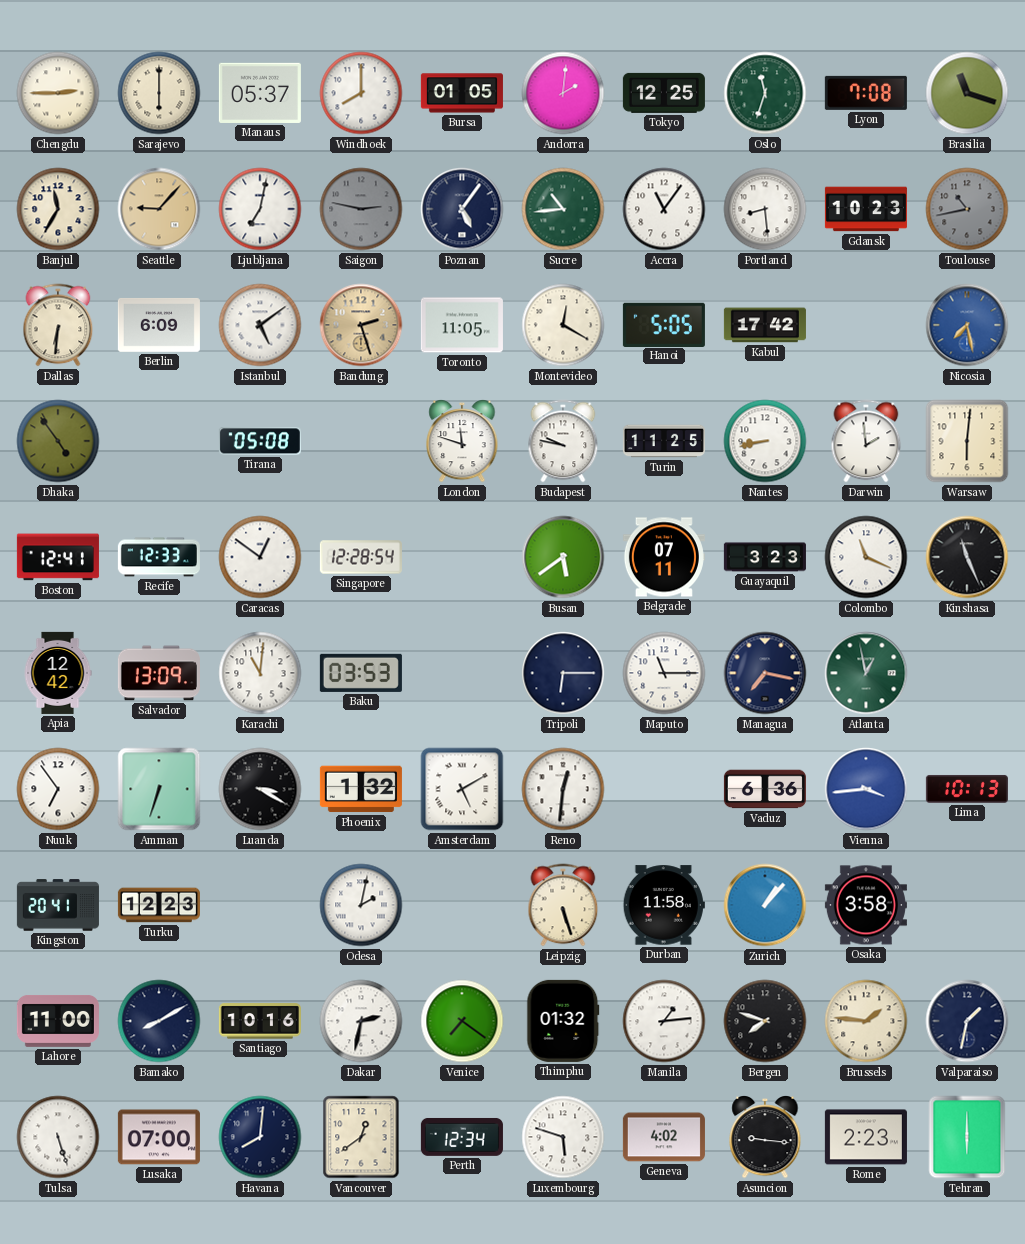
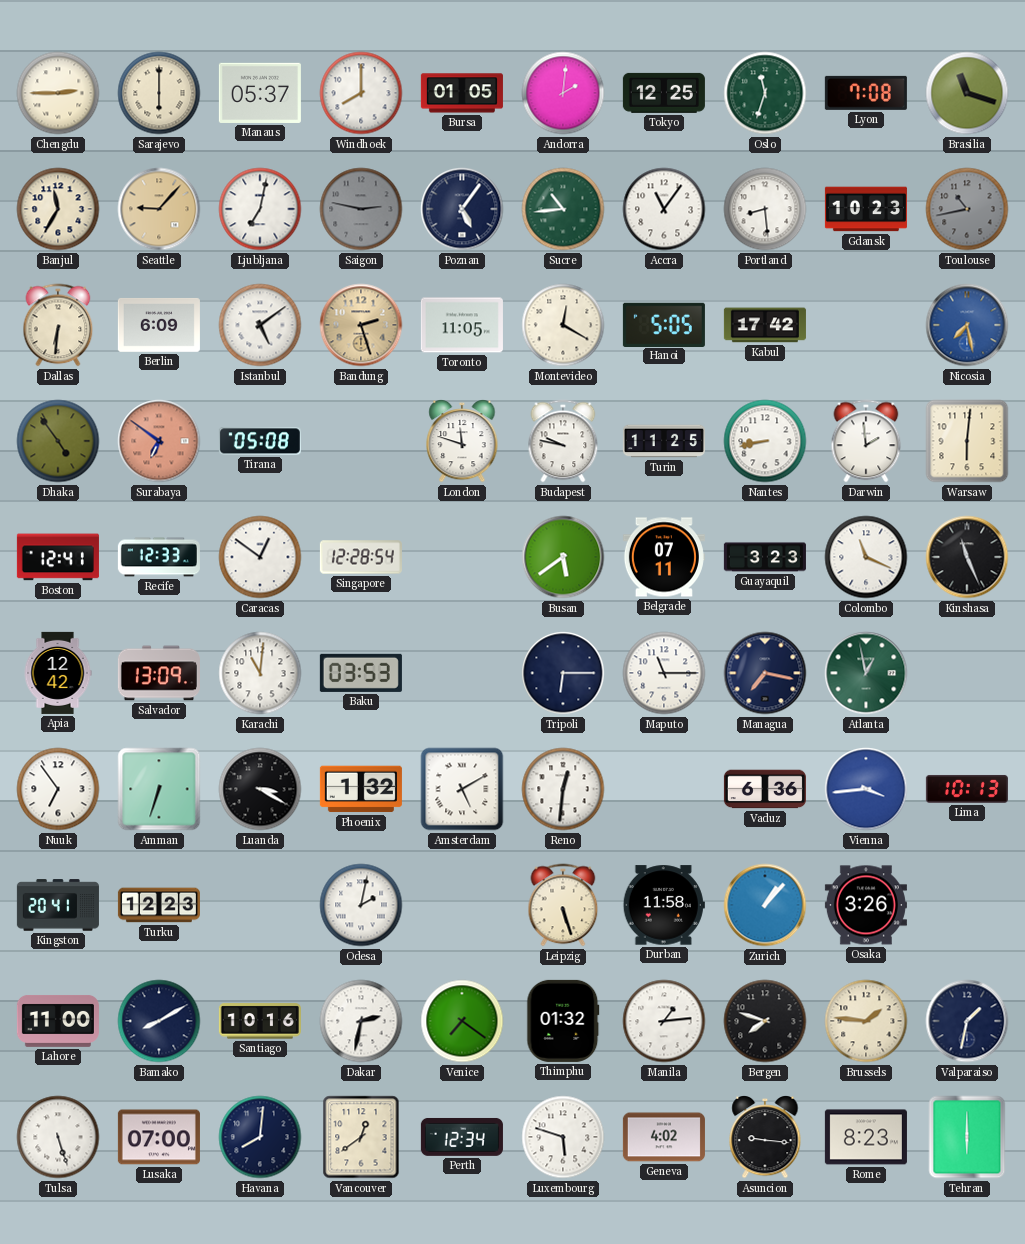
Surabaya: none -> 6:51 (159, 441)
Osaka: 3:58 -> 3:26 (866, 905)
Rome: 2:23 -> 8:23 (866, 1137)
